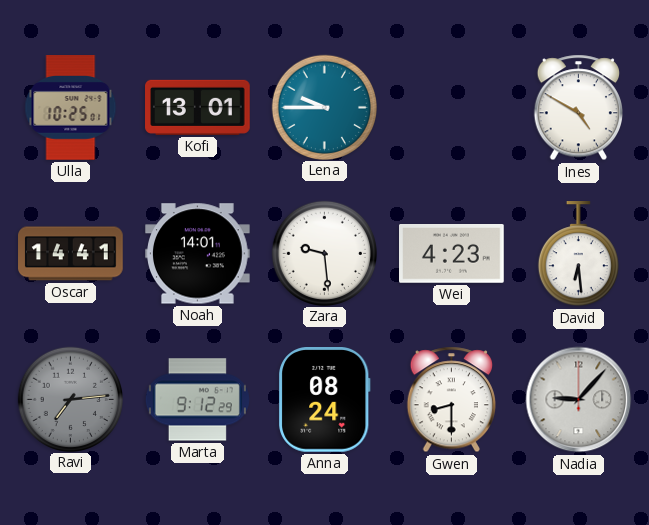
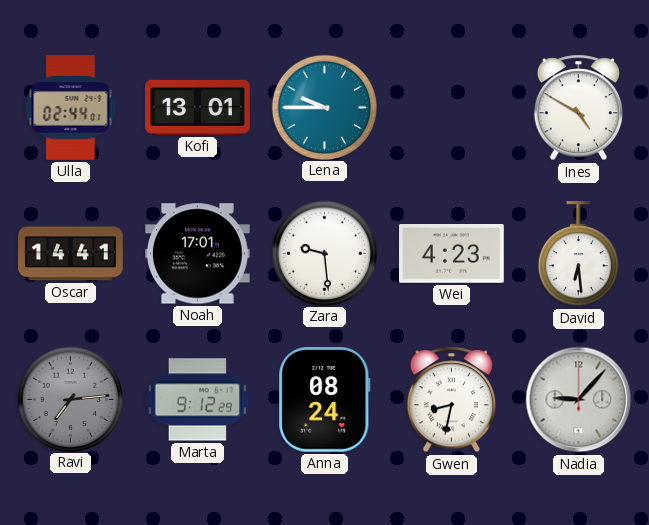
Ulla: 10:25 -> 02:44 (71, 108)
Noah: 14:01 -> 17:01 (198, 254)
Gwen: 8:30 -> 8:32 (451, 400)
